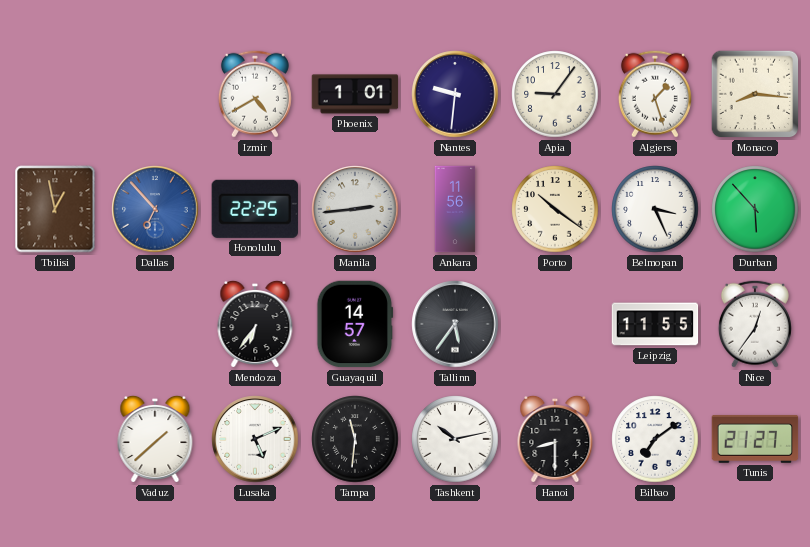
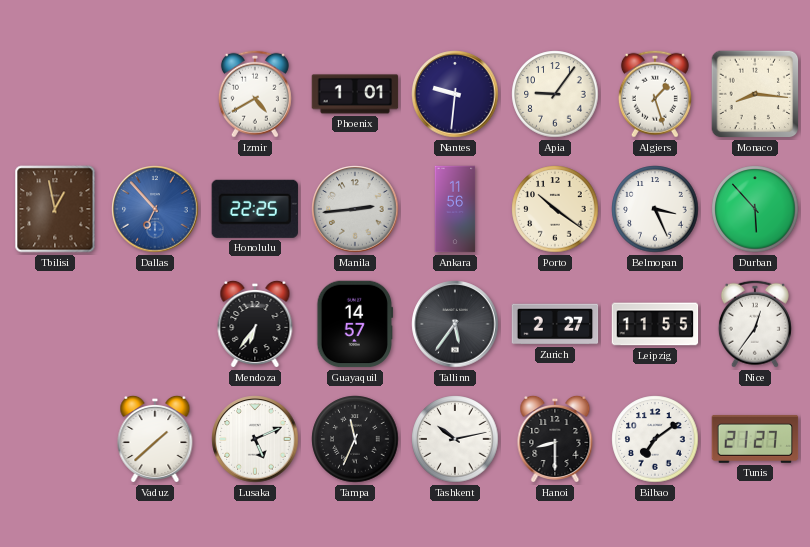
Zurich: none -> 2:27 (555, 324)
Tampa: 11:31 -> 11:34 (355, 439)
